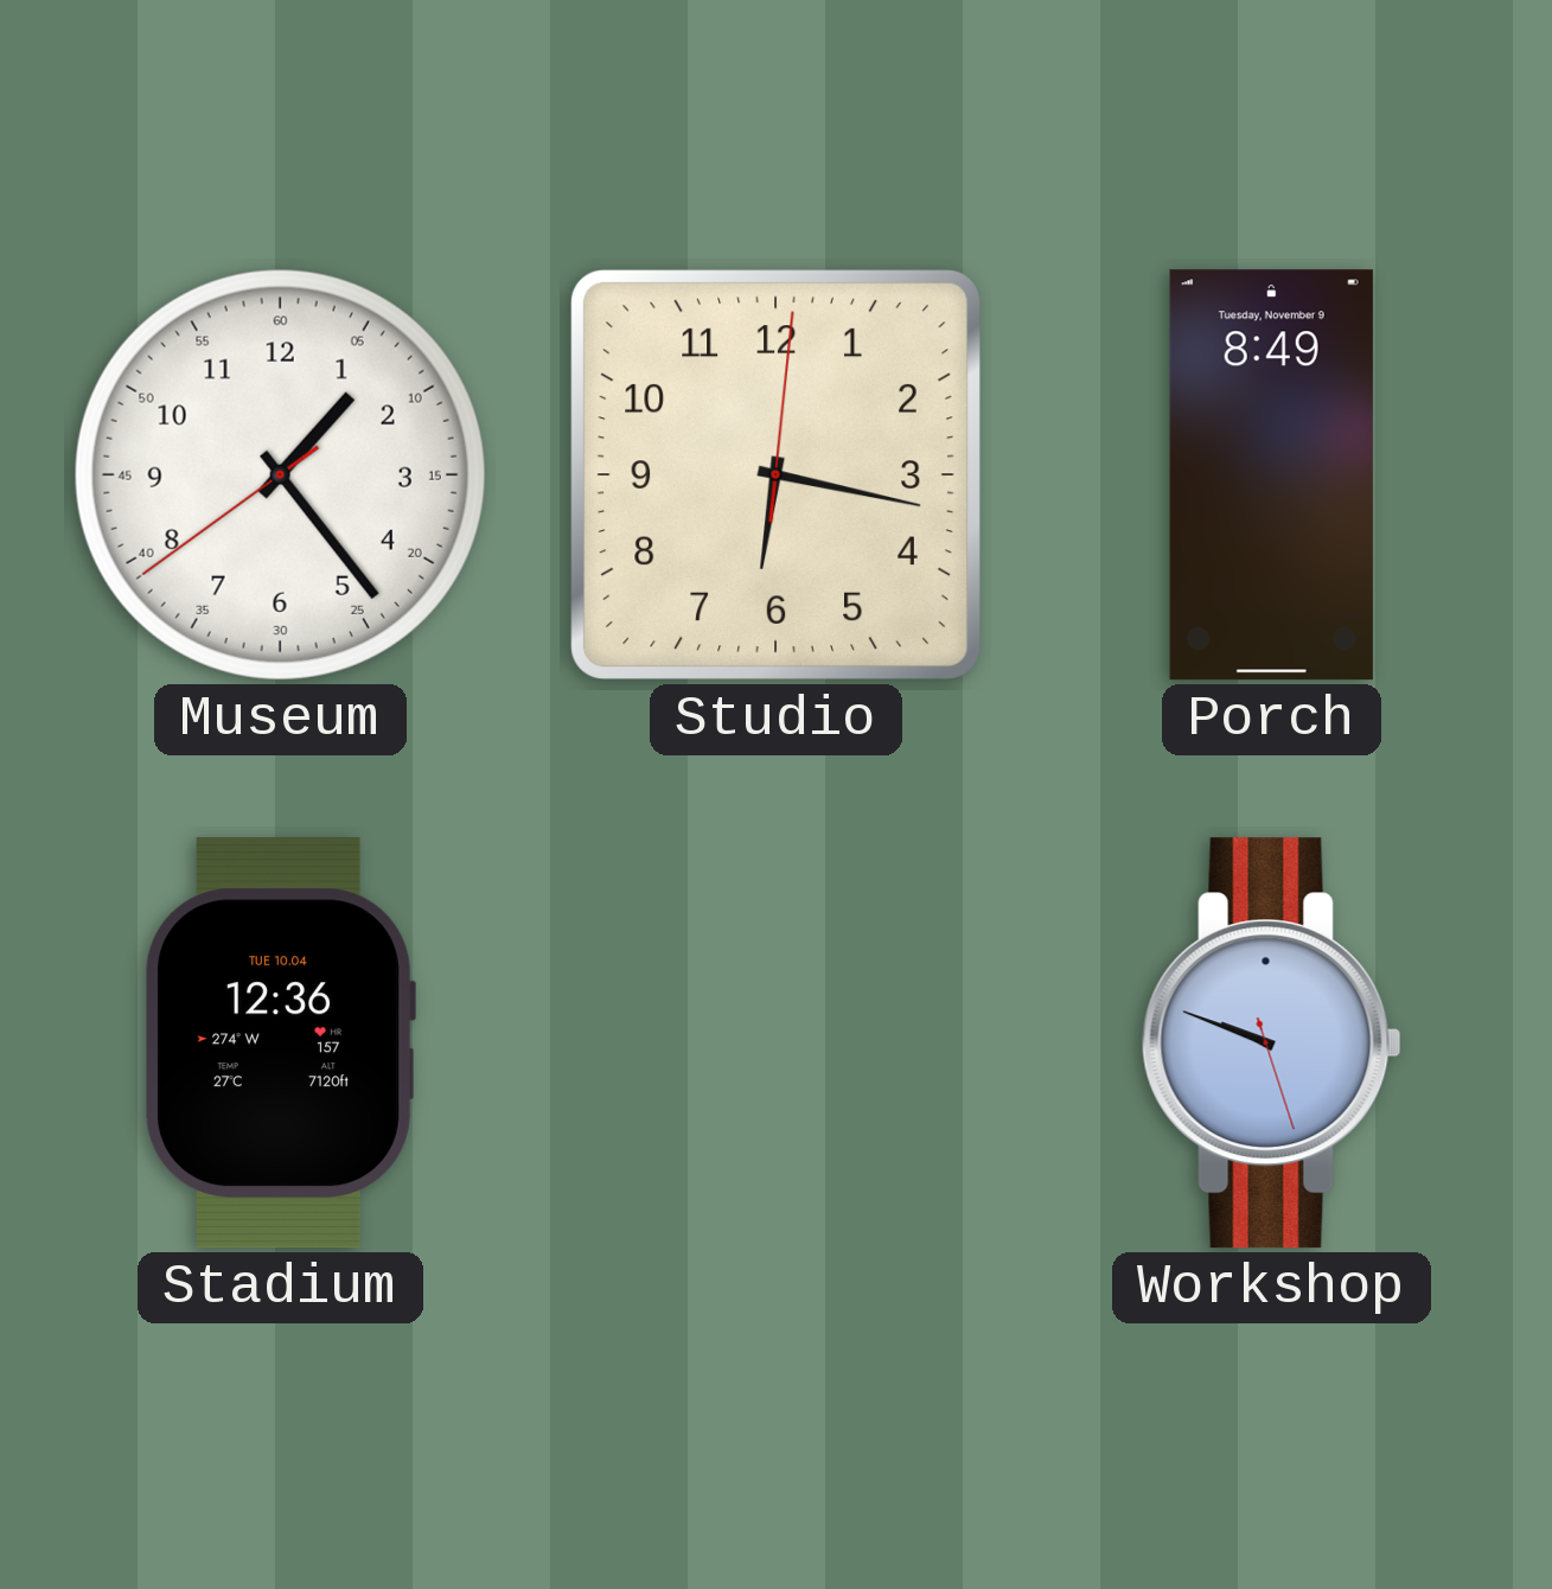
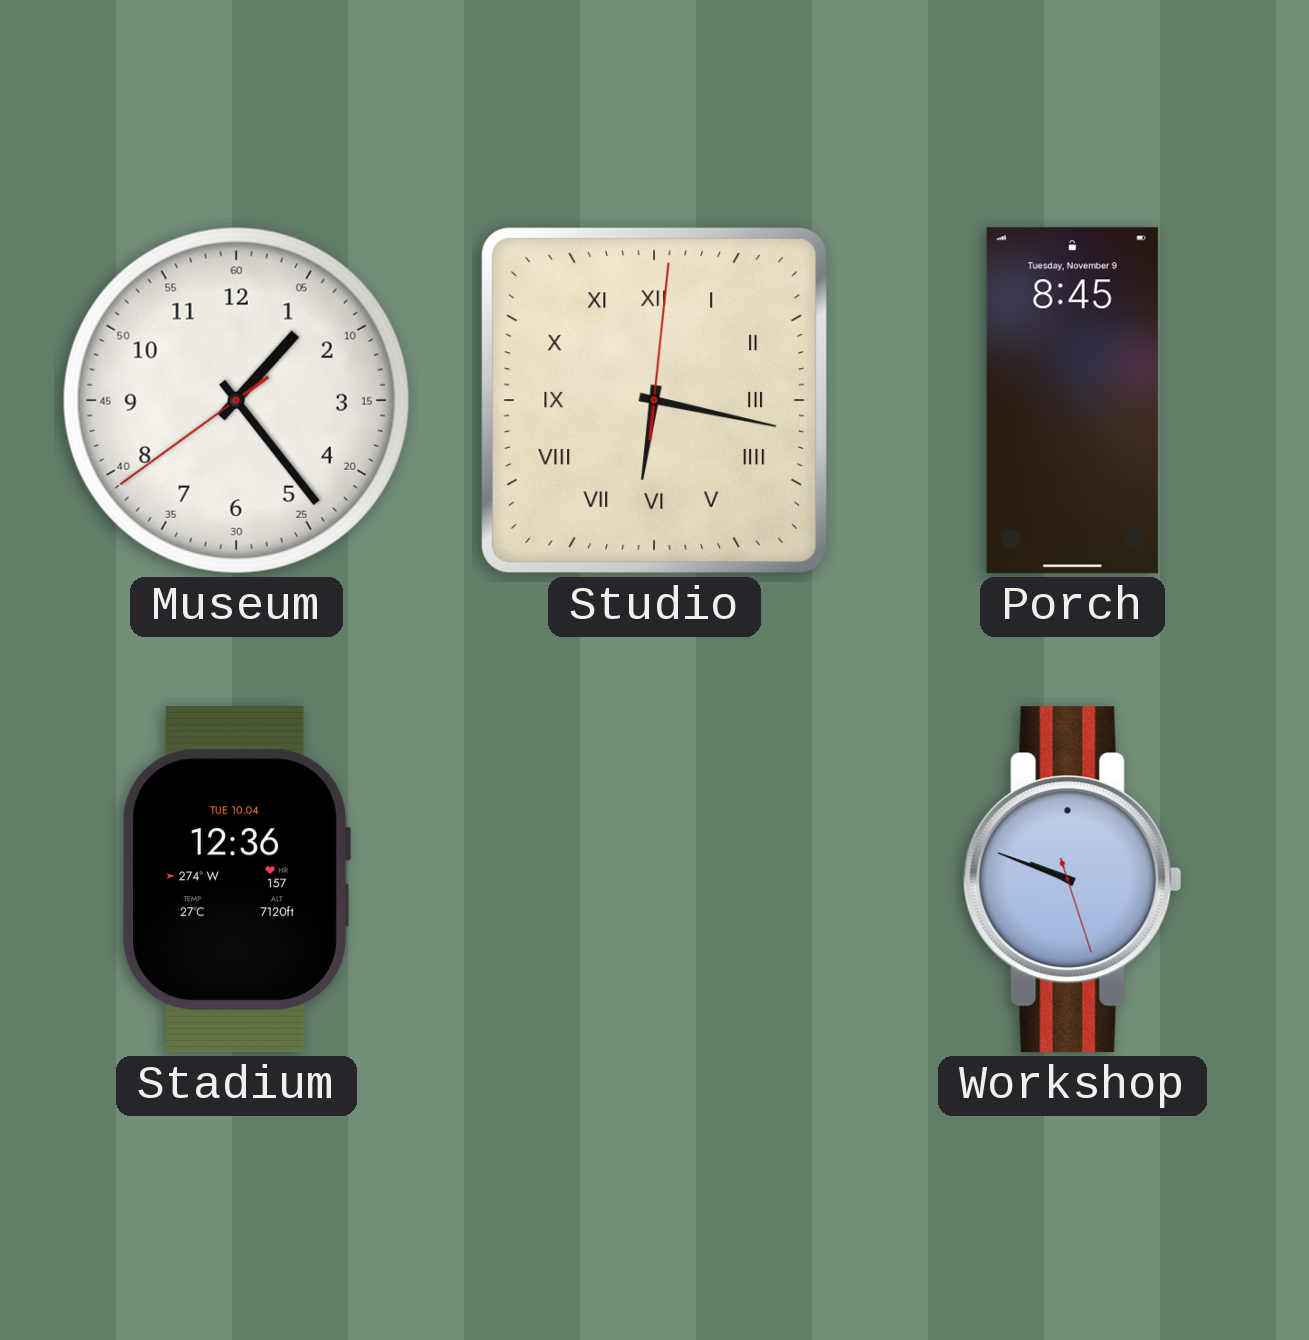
Studio numerals: Arabic -> Roman (654, 400)
Porch: 8:49 -> 8:45 (1072, 401)
